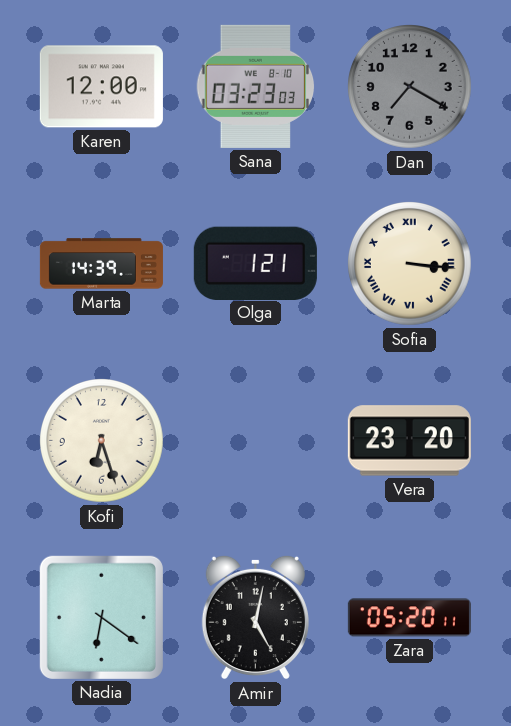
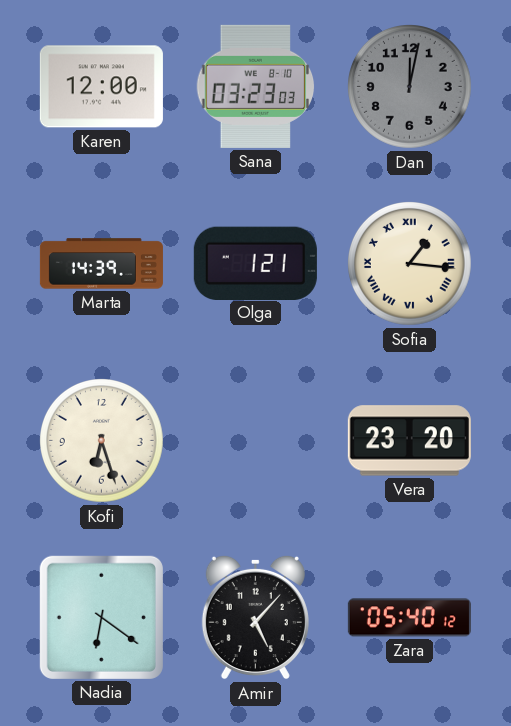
Dan: 7:20 -> 12:02 (410, 87)
Sofia: 3:16 -> 1:16 (410, 264)
Amir: 5:02 -> 5:07 (255, 617)
Zara: 05:20 -> 05:40 (409, 618)
